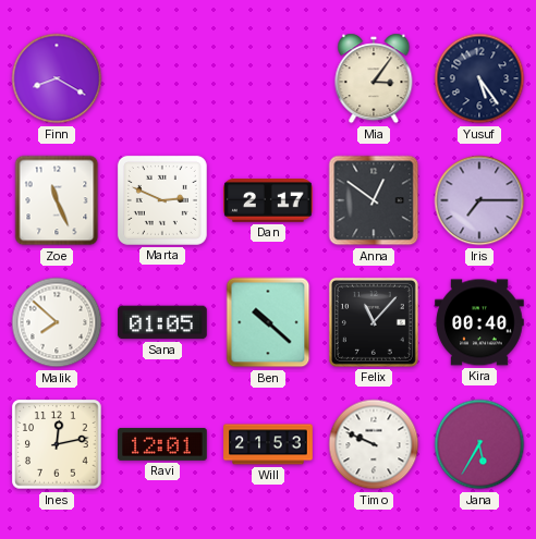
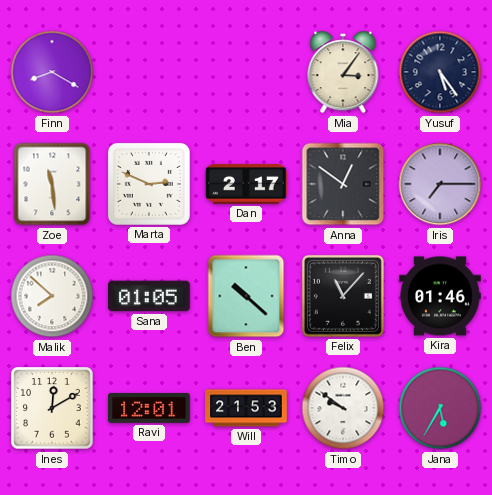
Zoe: 11:26 -> 11:29 (52, 184)
Kira: 00:40 -> 01:46 (440, 296)
Ines: 12:13 -> 12:10 (52, 408)
Timo: 9:49 -> 9:51 (343, 408)
